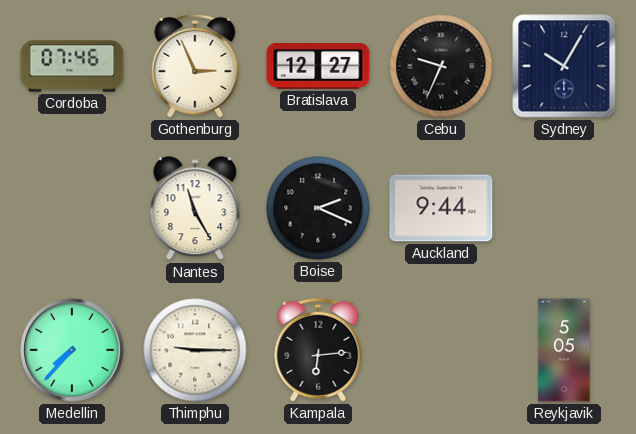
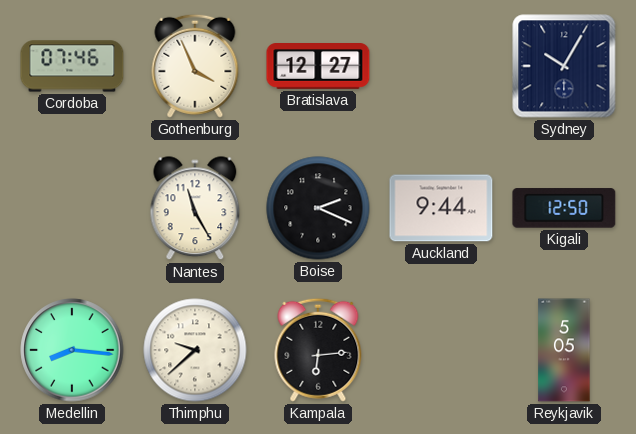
Gothenburg: 2:56 -> 3:56 (195, 66)
Cebu: 9:34 -> none (441, 66)
Kigali: none -> 12:50 (564, 208)
Medellin: 7:37 -> 8:16 (72, 350)
Thimphu: 9:15 -> 9:38 (195, 350)
